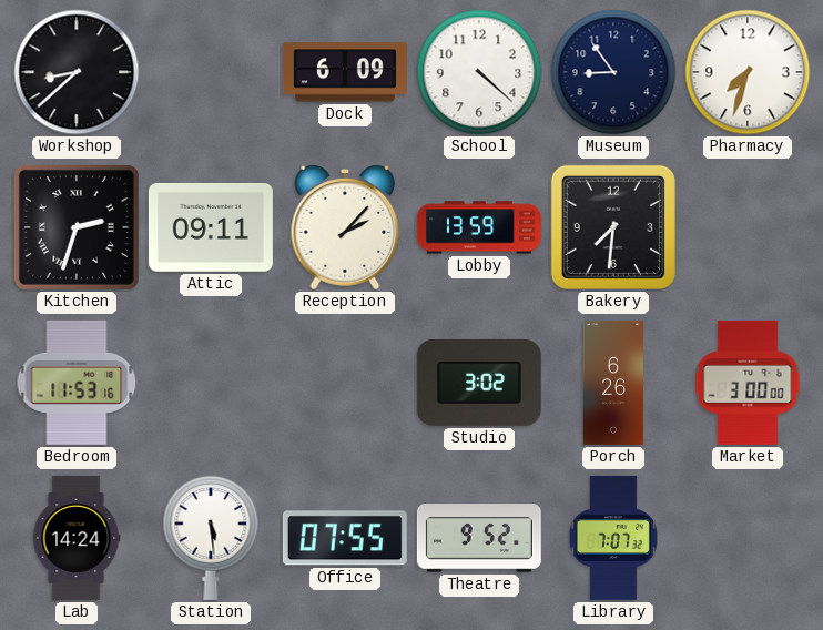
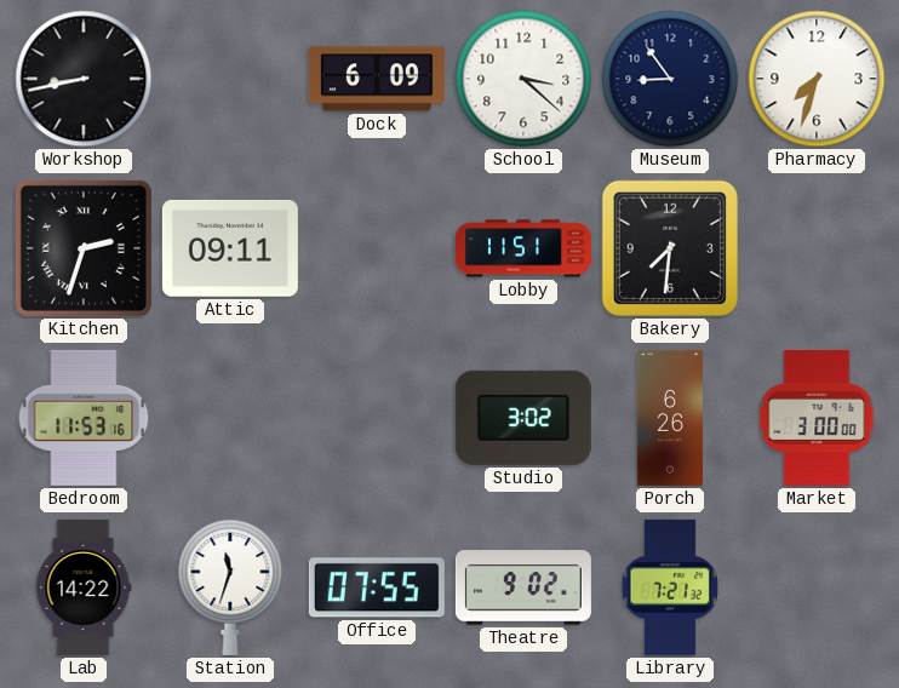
Workshop: 8:38 -> 8:43 (84, 79)
School: 4:22 -> 3:22 (523, 79)
Reception: 2:07 -> none (345, 227)
Lobby: 13:59 -> 11:51 (523, 248)
Lab: 14:24 -> 14:22 (84, 587)
Station: 5:29 -> 11:33 (230, 586)
Theatre: 9:52 -> 9:02 (523, 587)
Library: 7:07 -> 7:21 (670, 587)
